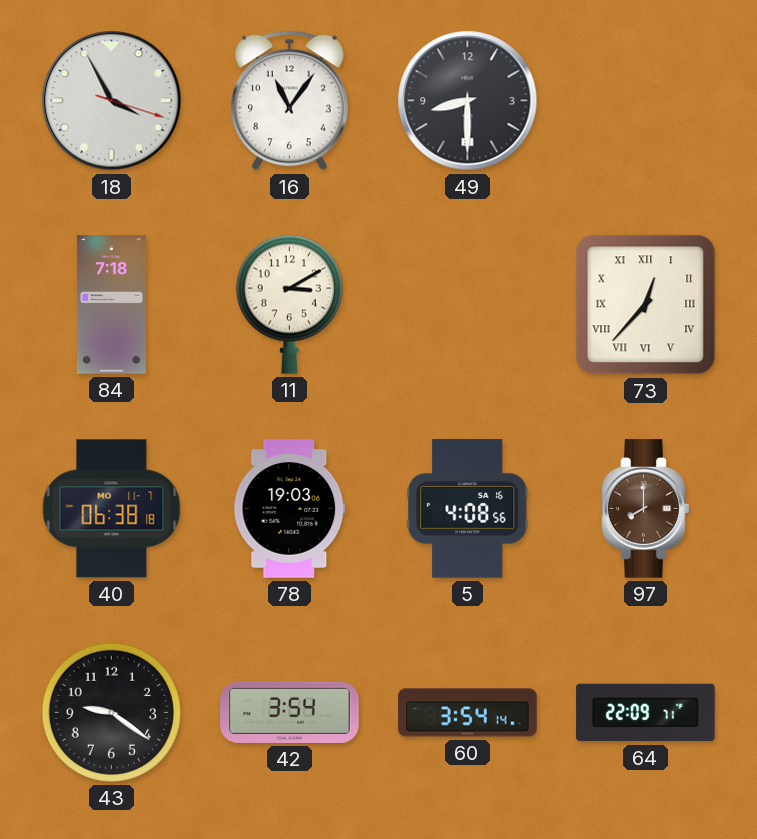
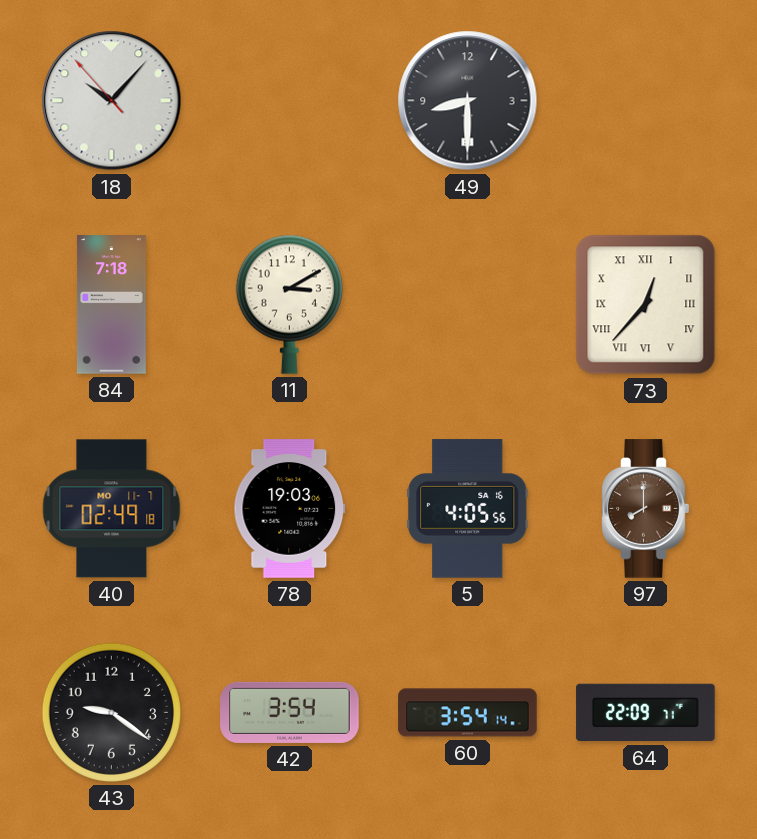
18: 3:55 -> 10:06 (112, 101)
16: 11:06 -> none (289, 101)
40: 06:38 -> 02:49 (112, 509)
5: 4:08 -> 4:05 (468, 509)
